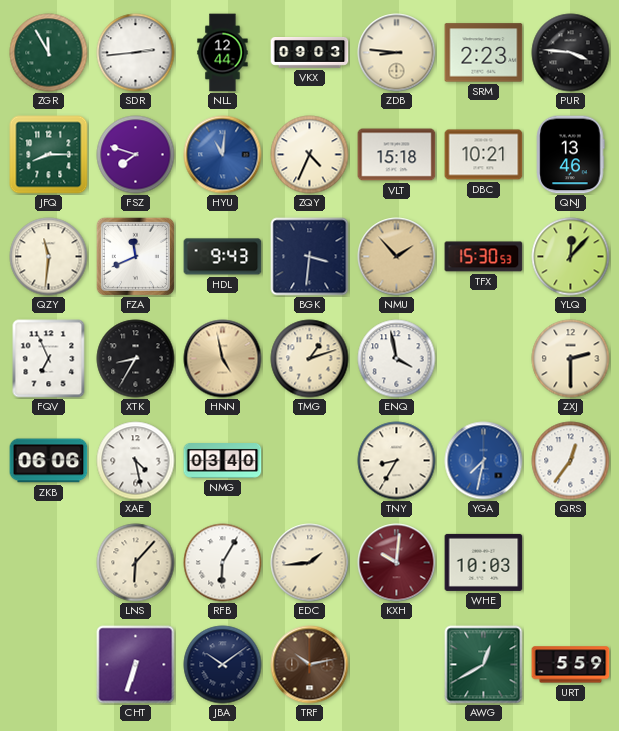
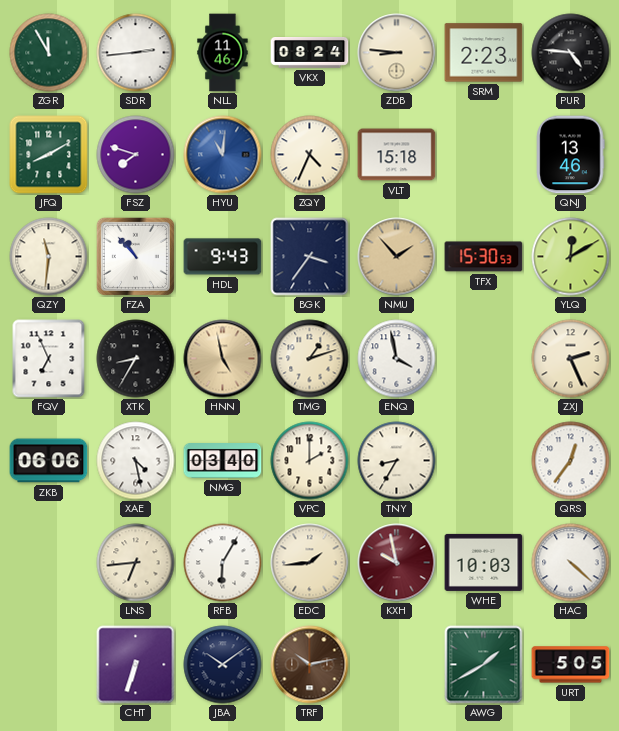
NLL: 12:44 -> 11:46 (223, 53)
VKX: 09:03 -> 08:24 (310, 53)
PUR: 3:46 -> 4:46 (571, 53)
JFQ: 8:15 -> 8:10 (49, 155)
DBC: 10:21 -> none (484, 155)
FZA: 11:41 -> 10:53 (135, 256)
BGK: 3:31 -> 3:36 (310, 257)
YLQ: 12:07 -> 12:10 (571, 257)
ZXJ: 2:30 -> 2:26 (571, 359)
VPC: none -> 2:00 (310, 461)
YGA: 7:32 -> none (484, 461)
LNS: 6:07 -> 6:44 (136, 563)
KXH: 10:01 -> 9:58 (397, 563)
HAC: none -> 4:22 (571, 563)
AWG: 12:40 -> 1:40 (484, 665)
URT: 5:59 -> 5:05 (571, 665)
